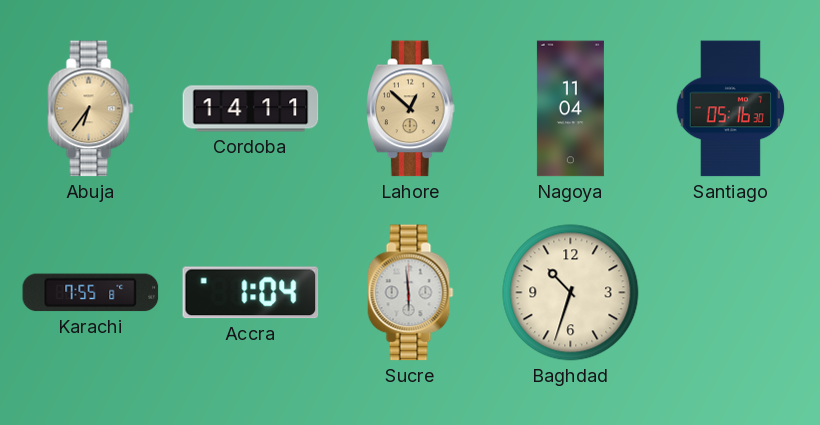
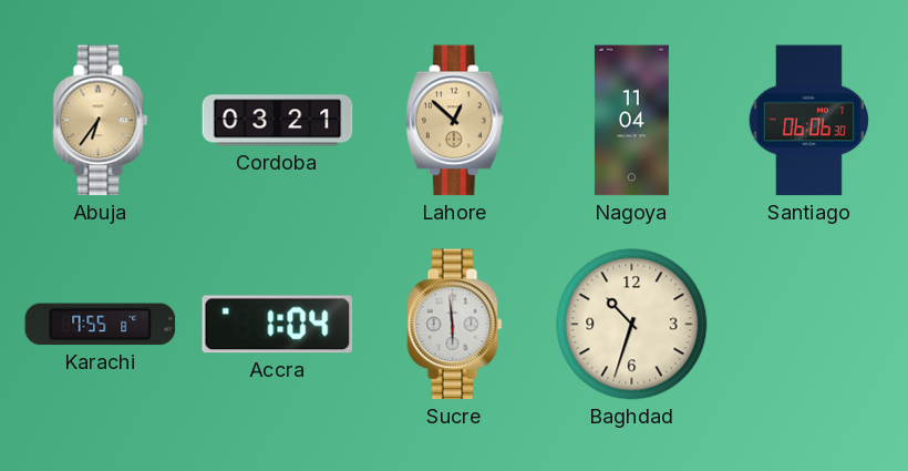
Cordoba: 14:11 -> 03:21 (278, 121)
Santiago: 05:16 -> 06:06 (809, 121)
